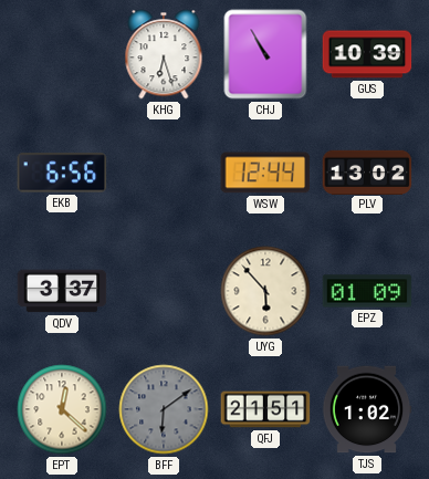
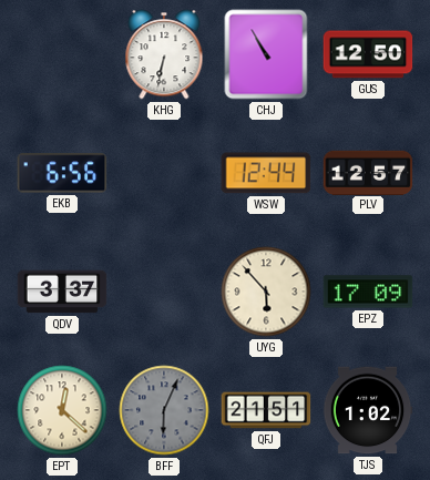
KHG: 6:27 -> 6:32 (164, 54)
GUS: 10:39 -> 12:50 (368, 54)
PLV: 13:02 -> 12:57 (368, 172)
EPZ: 01:09 -> 17:09 (368, 292)
BFF: 6:09 -> 6:04 (164, 410)
